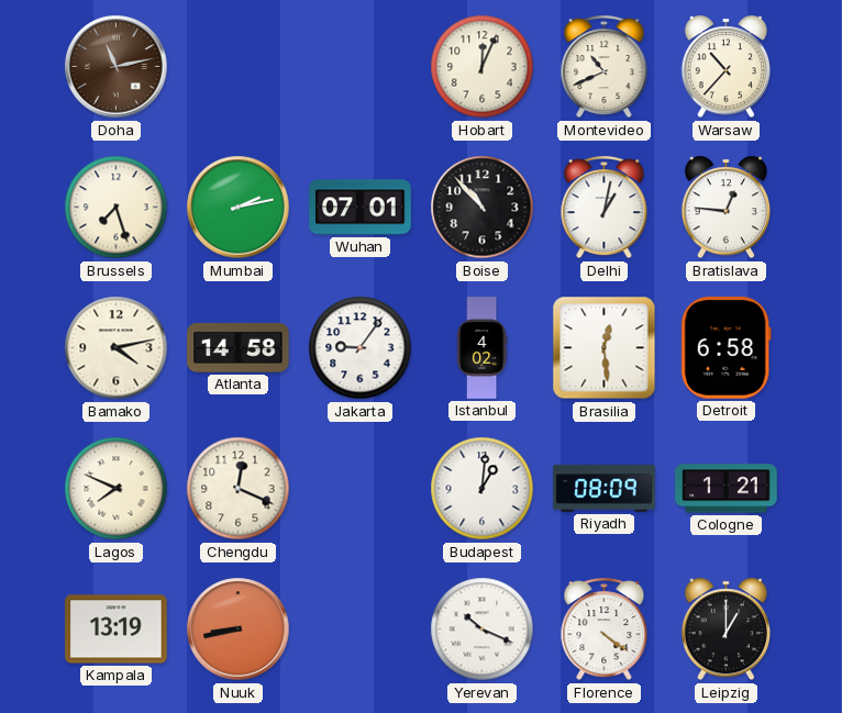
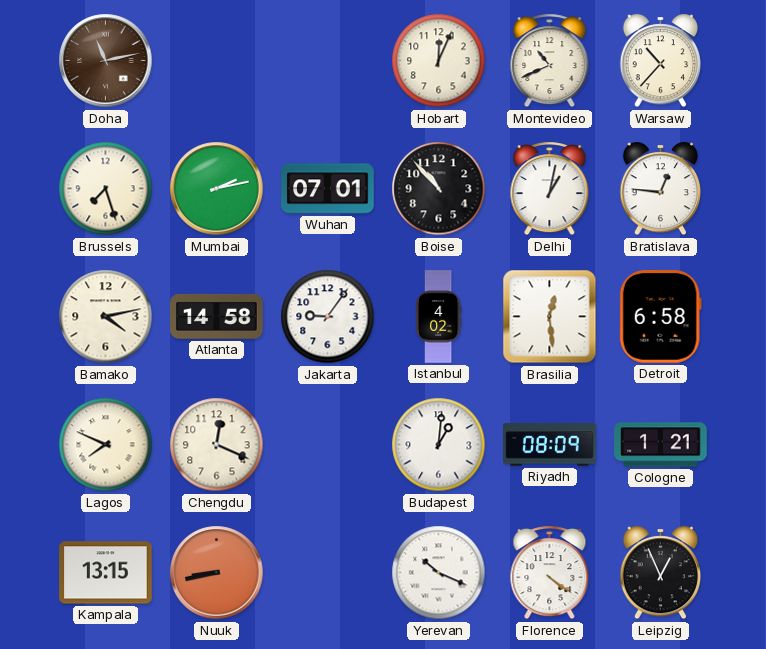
Kampala: 13:19 -> 13:15 (106, 573)
Leipzig: 1:00 -> 12:56 (660, 573)
